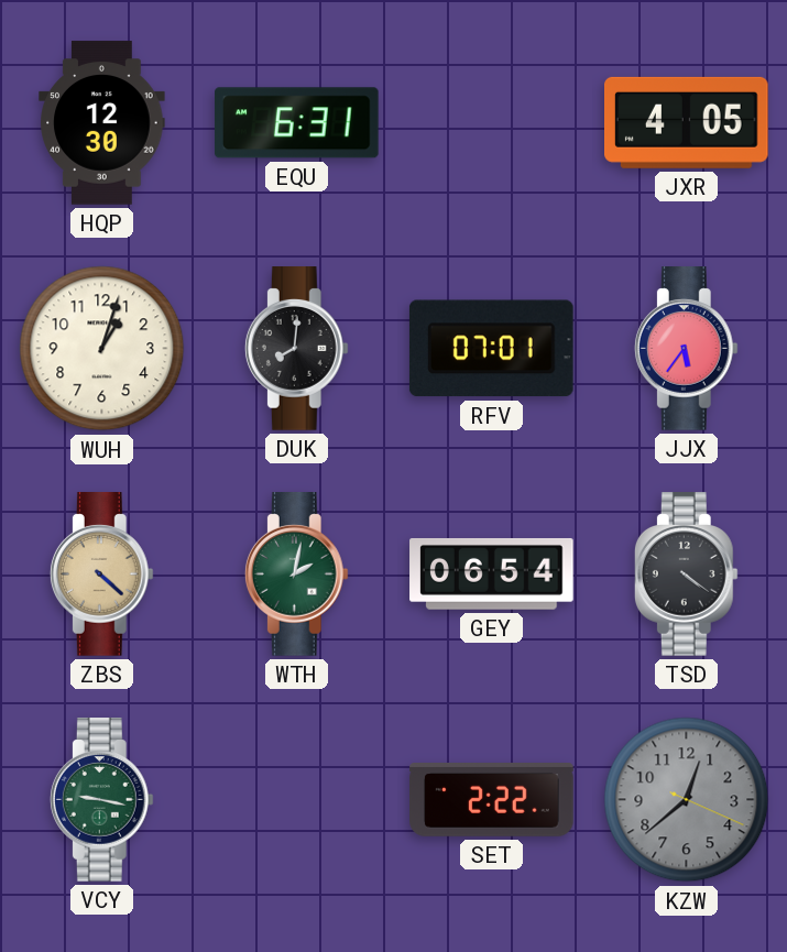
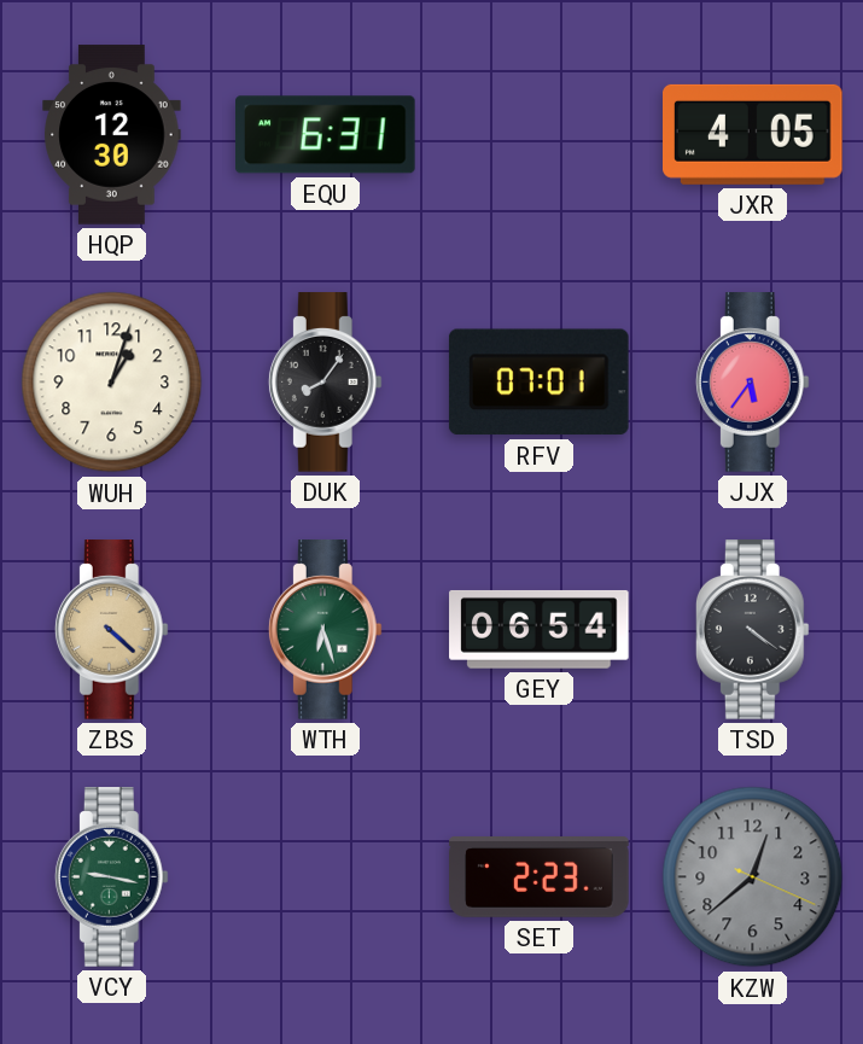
DUK: 8:01 -> 8:06 (325, 383)
WTH: 2:02 -> 6:27 (325, 630)
SET: 2:22 -> 2:23 (540, 877)
